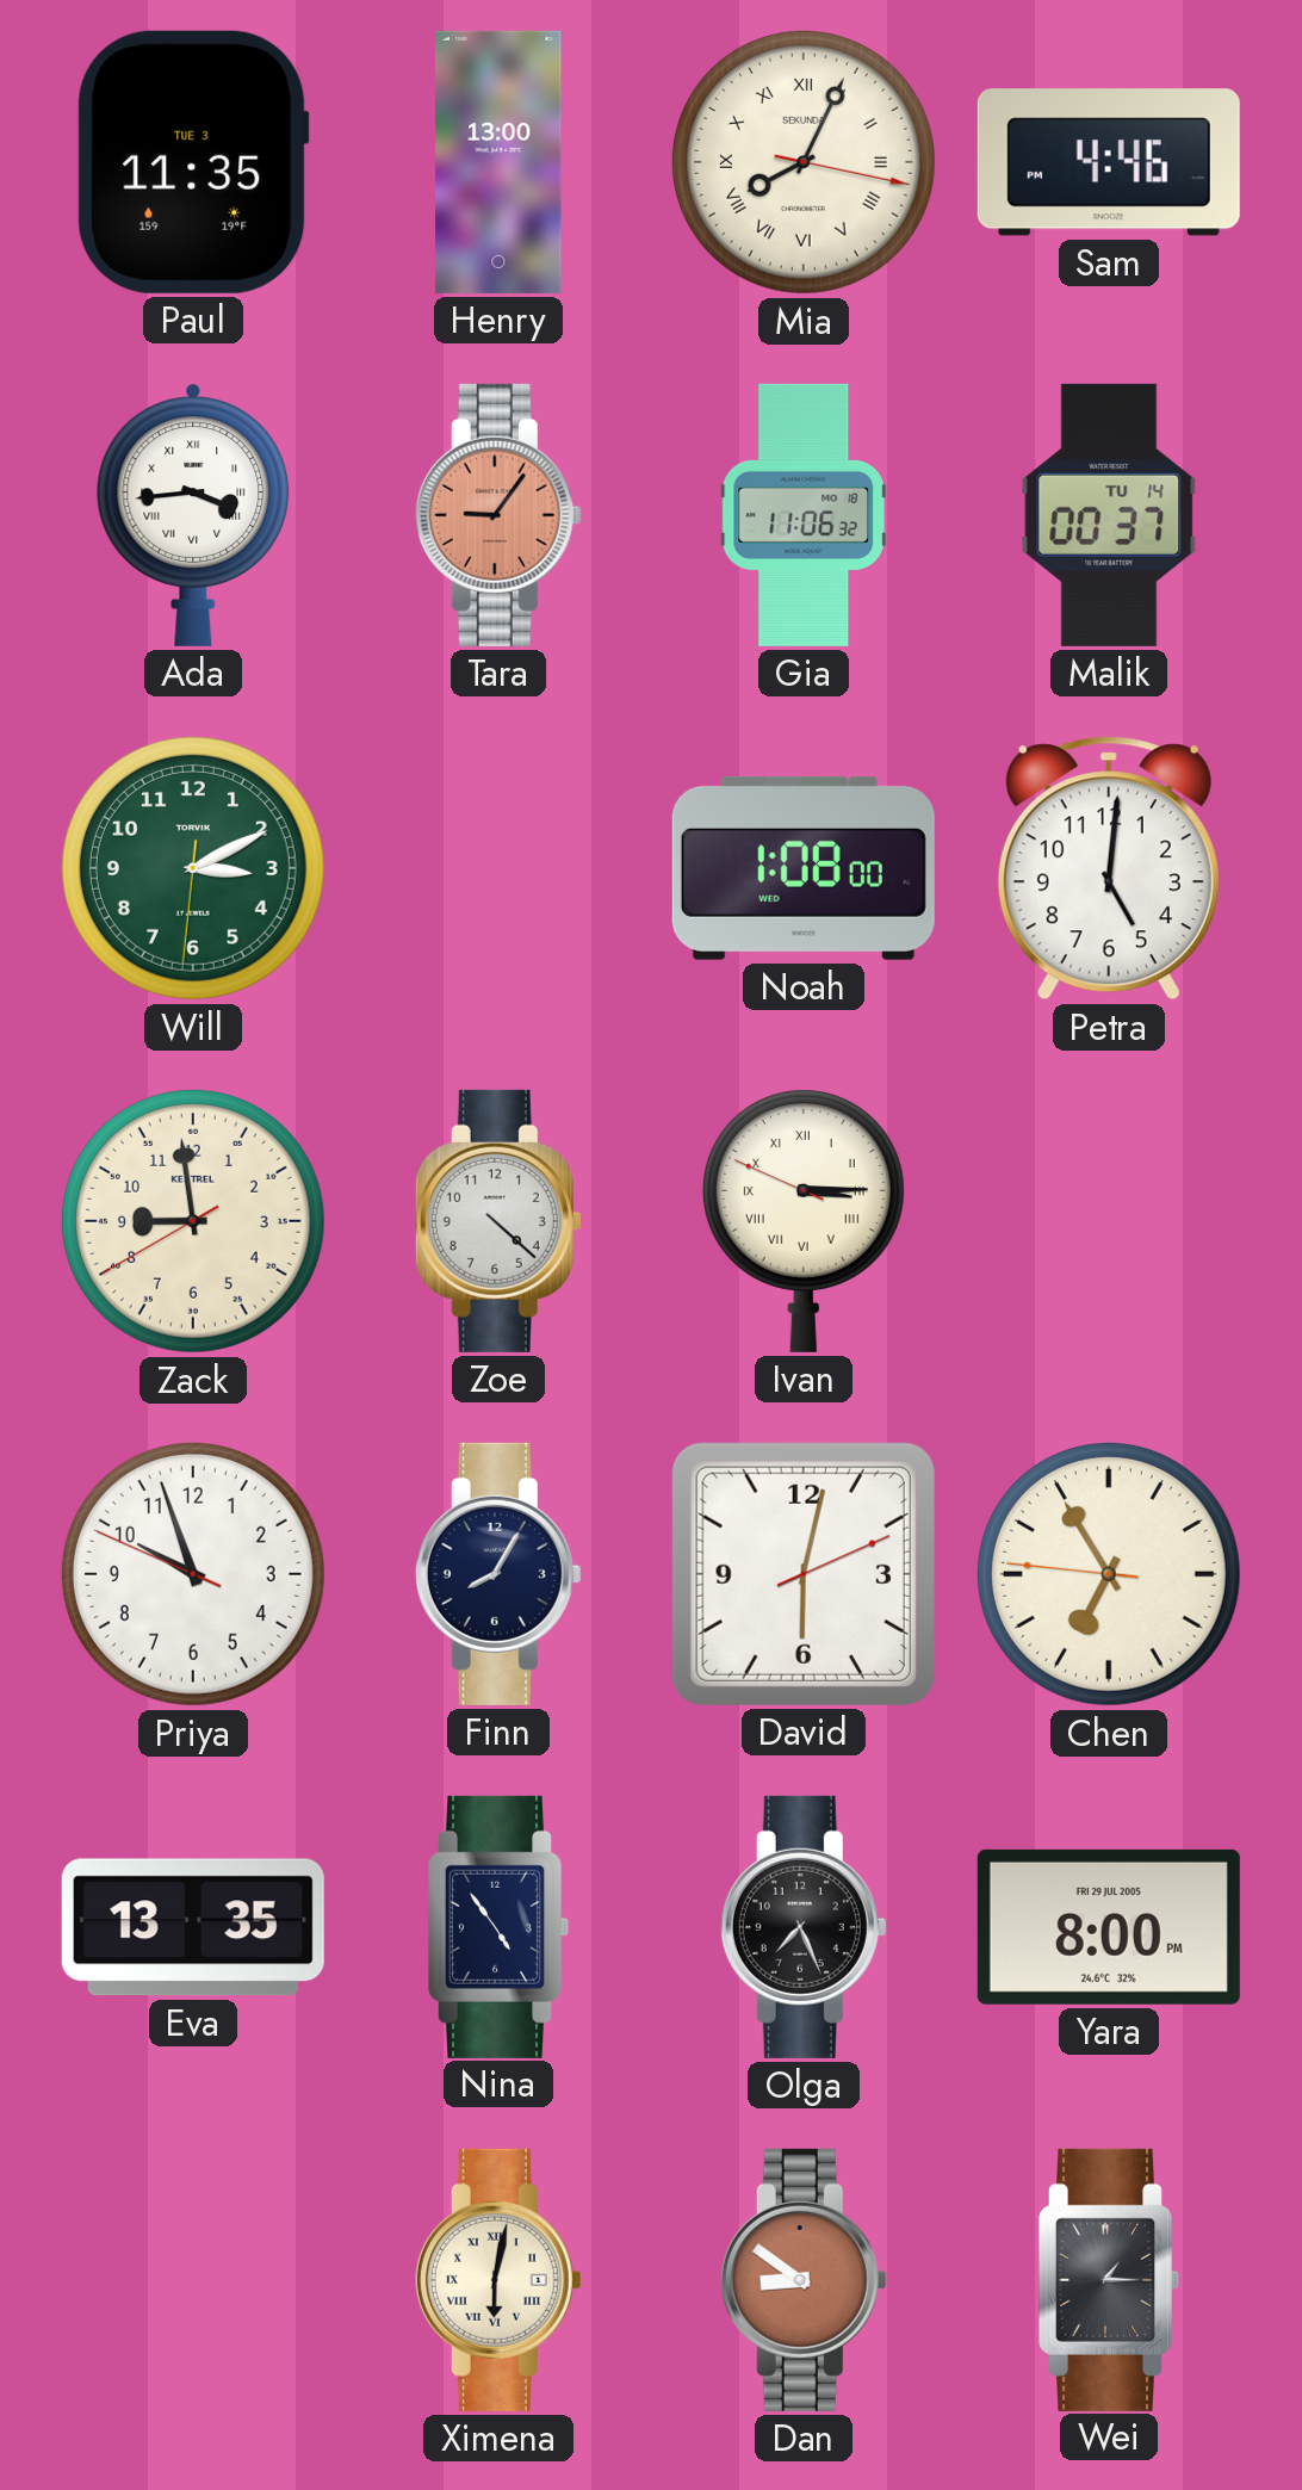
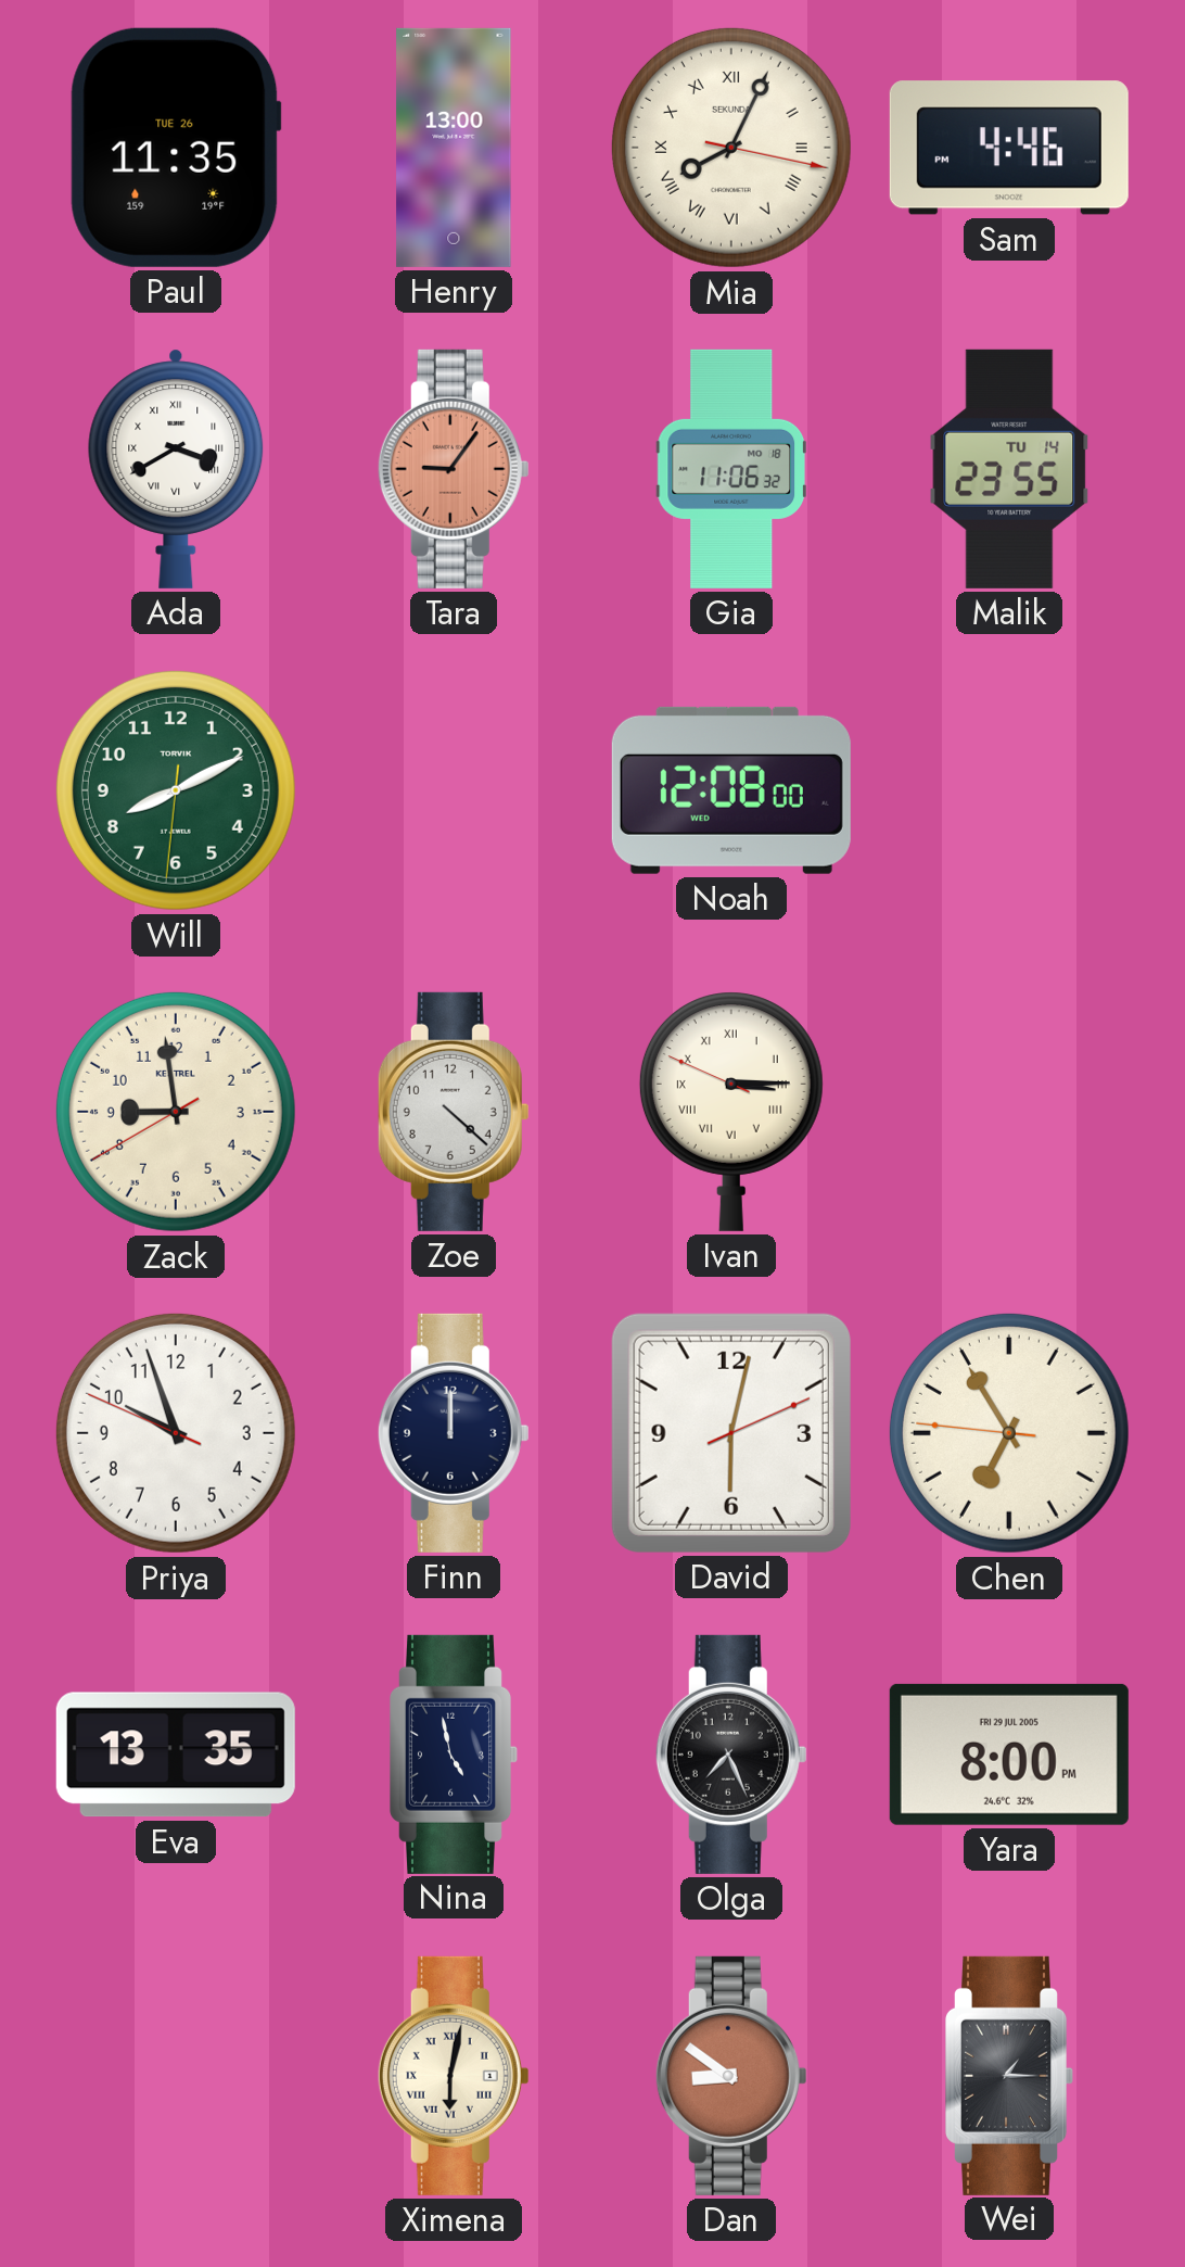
Paul date: TUE 3 -> TUE 26 (176, 148)
Ada: 3:44 -> 3:40 (176, 469)
Malik: 00:37 -> 23:55 (1009, 469)
Will: 3:10 -> 8:10 (176, 790)
Noah: 1:08 -> 12:08 (731, 790)
Petra: 5:01 -> none (1109, 868)
Finn: 8:05 -> 12:00 (454, 1433)
Nina: 4:54 -> 4:58 (454, 1755)
